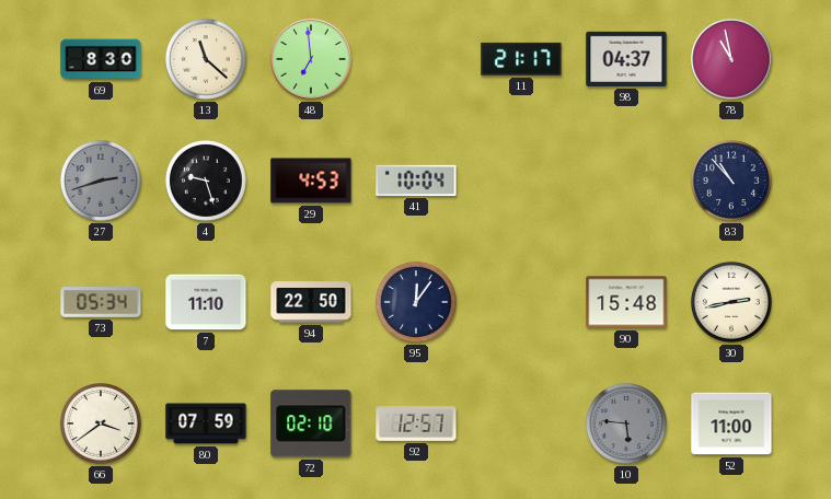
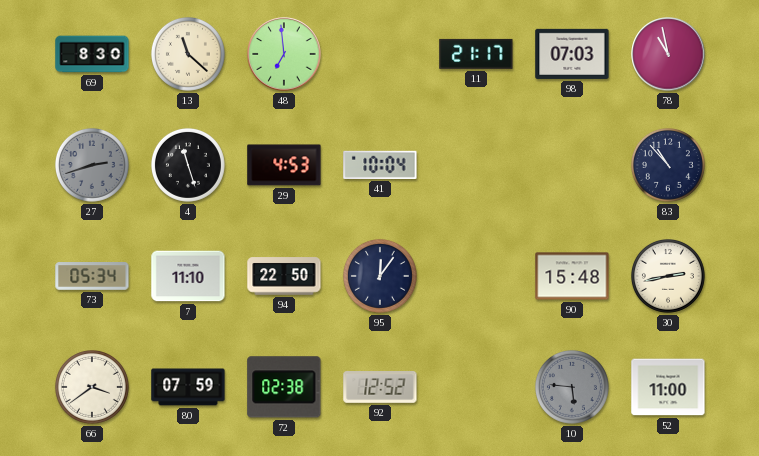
98: 04:37 -> 07:03 (572, 54)
4: 9:27 -> 11:27 (188, 165)
72: 02:10 -> 02:38 (284, 387)
92: 12:57 -> 12:52 (380, 388)
